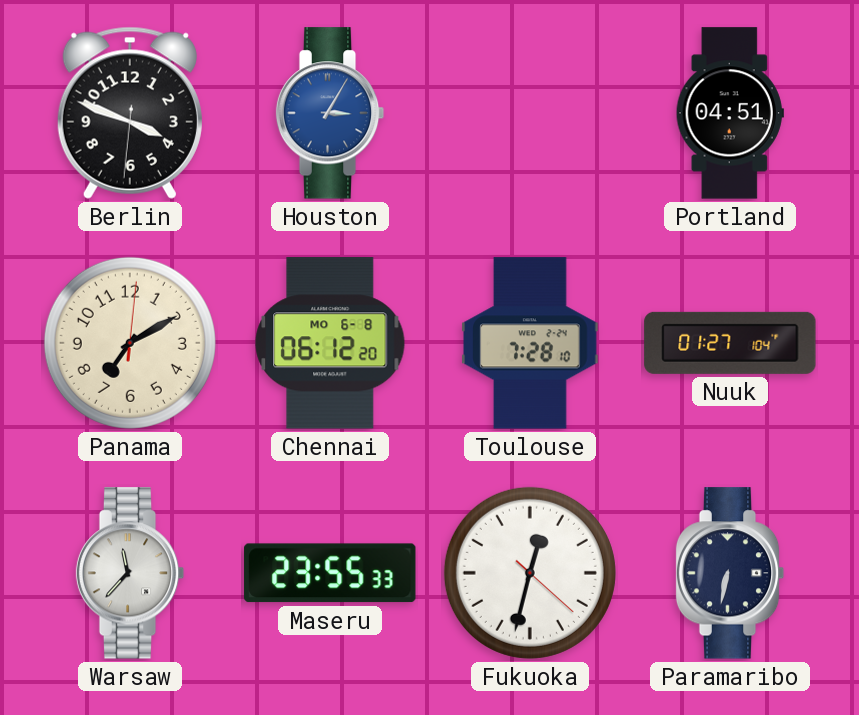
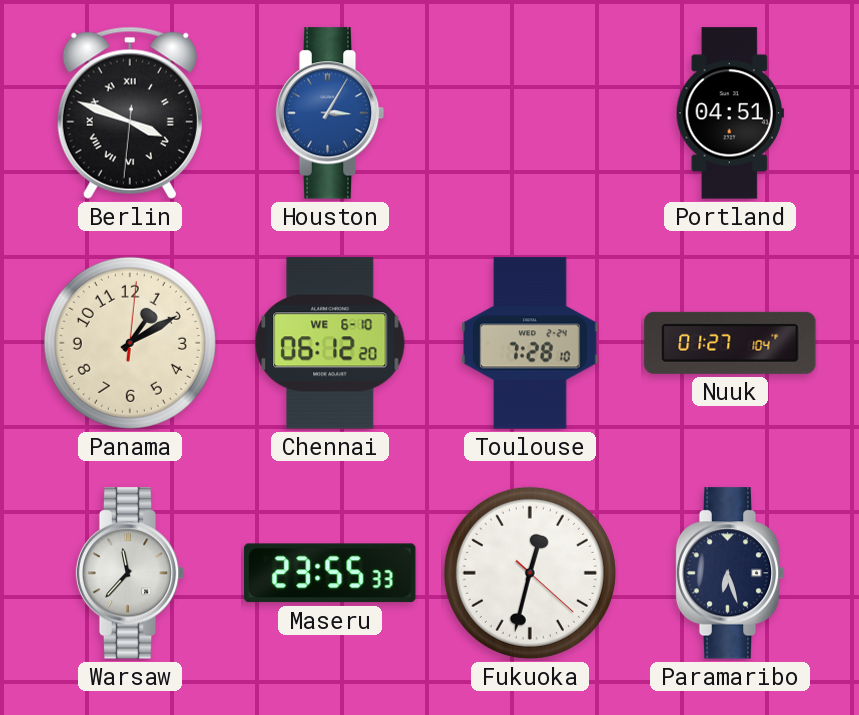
Berlin numerals: Arabic -> Roman (130, 113)
Panama: 7:10 -> 1:10 (130, 343)
Chennai date: MO 6-8 -> WE 6-10 (330, 343)
Paramaribo: 6:32 -> 6:27 (730, 573)
